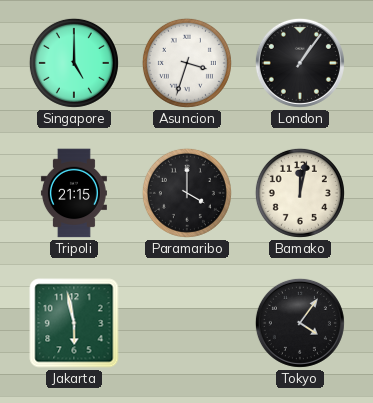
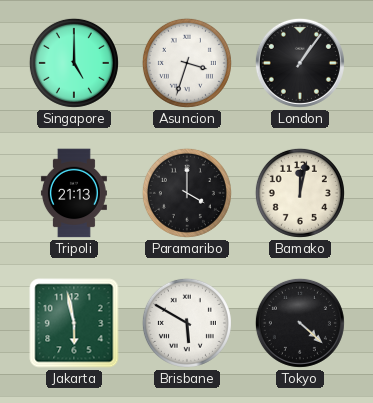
Tripoli: 21:15 -> 21:13 (74, 193)
Brisbane: none -> 5:50 (187, 323)
Tokyo: 4:06 -> 4:22 (300, 323)
